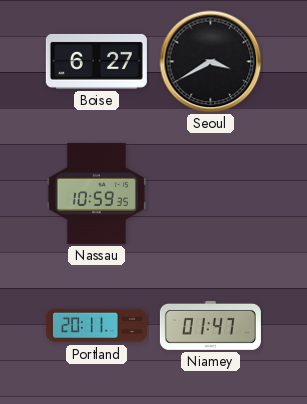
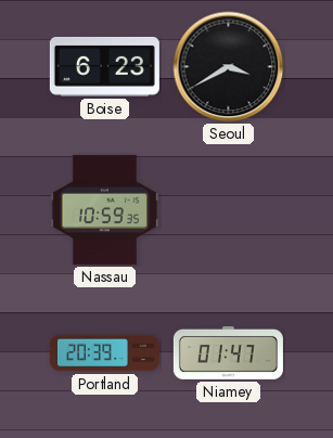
Boise: 6:27 -> 6:23 (104, 66)
Portland: 20:11 -> 20:39 (104, 353)
